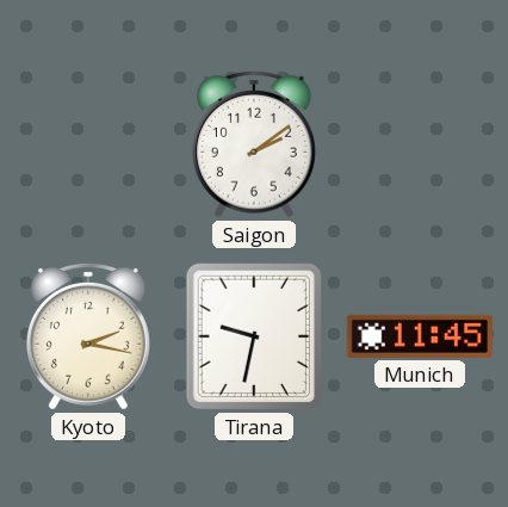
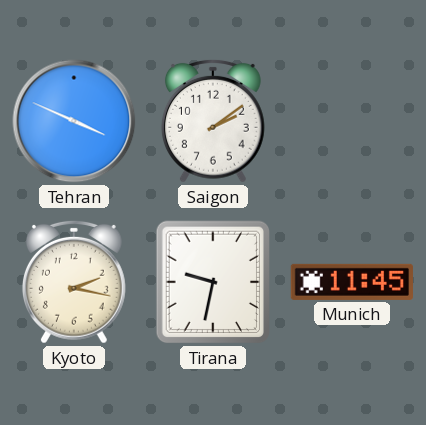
Tehran: none -> 3:49 (74, 121)
